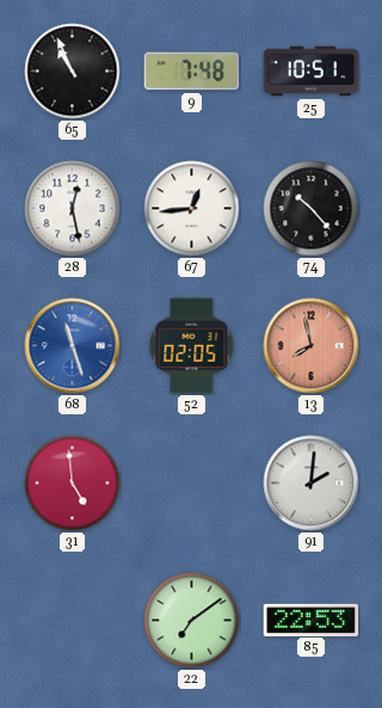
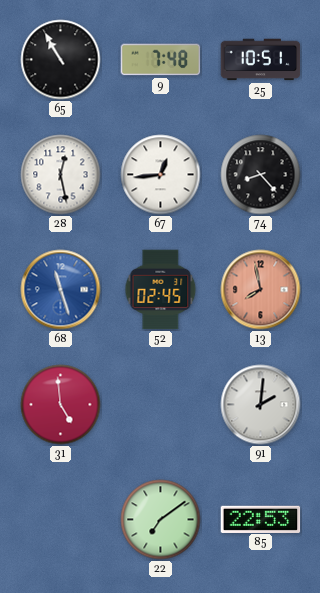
65: 10:56 -> 10:55 (61, 60)
74: 10:23 -> 8:23 (261, 175)
52: 02:05 -> 02:45 (161, 290)
